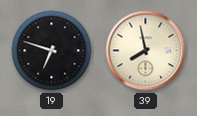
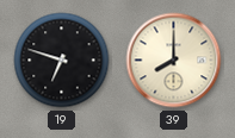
39: 7:58 -> 8:00 (174, 61)
